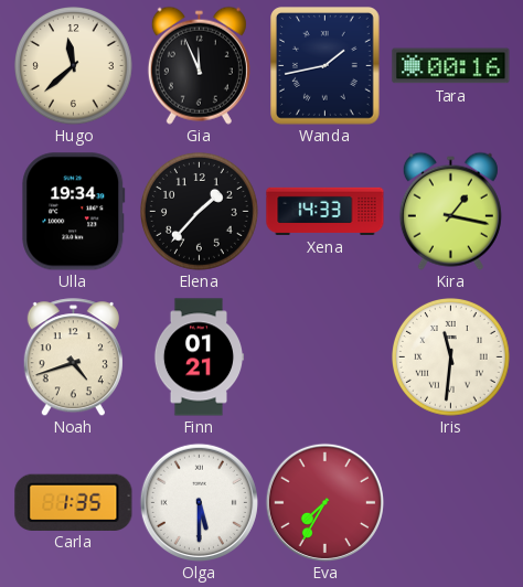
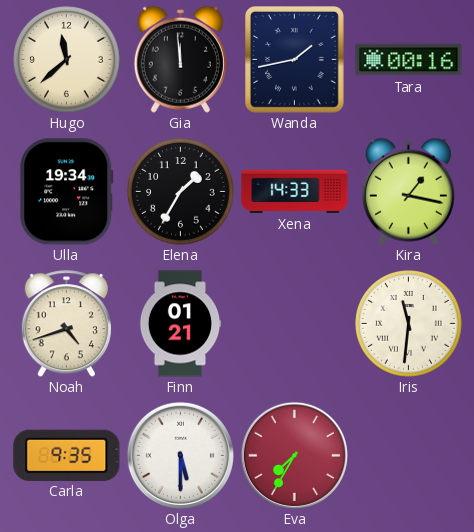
Gia: 11:56 -> 11:59 (180, 59)
Elena: 1:37 -> 1:35 (181, 192)
Carla: 1:35 -> 9:35 (67, 455)
